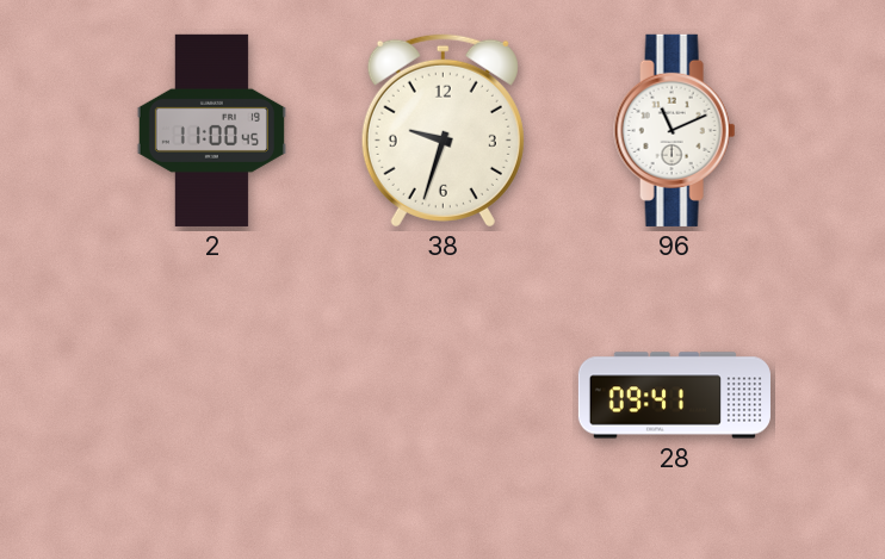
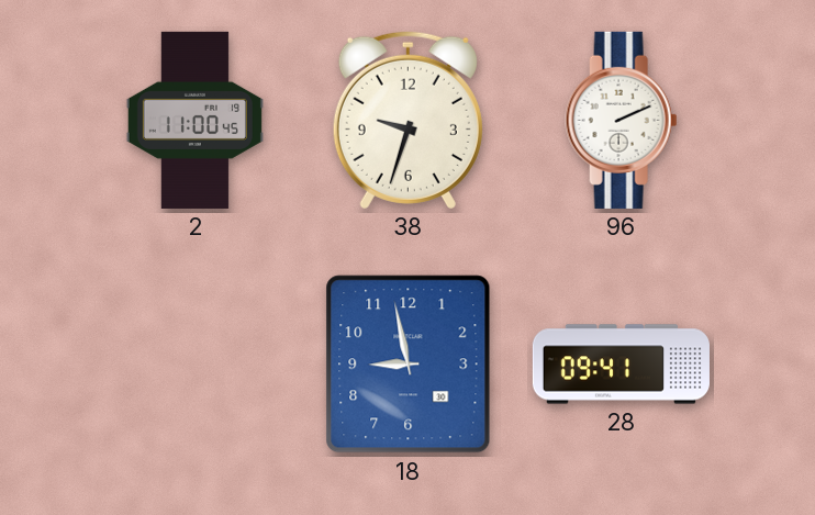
96: 11:11 -> 2:11 (622, 120)
18: none -> 8:58 (409, 365)
